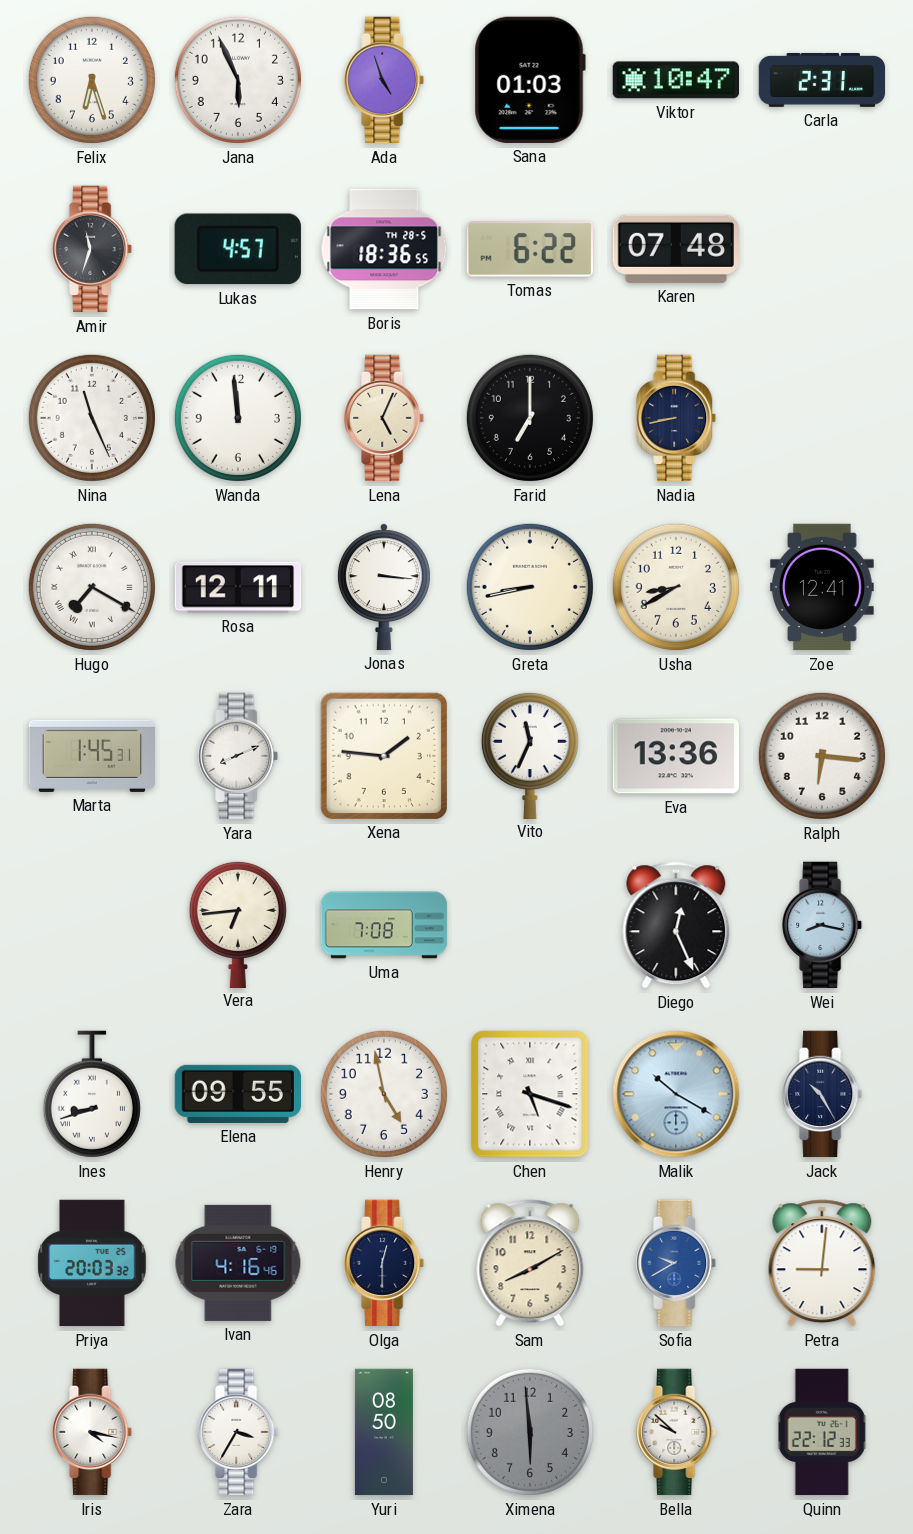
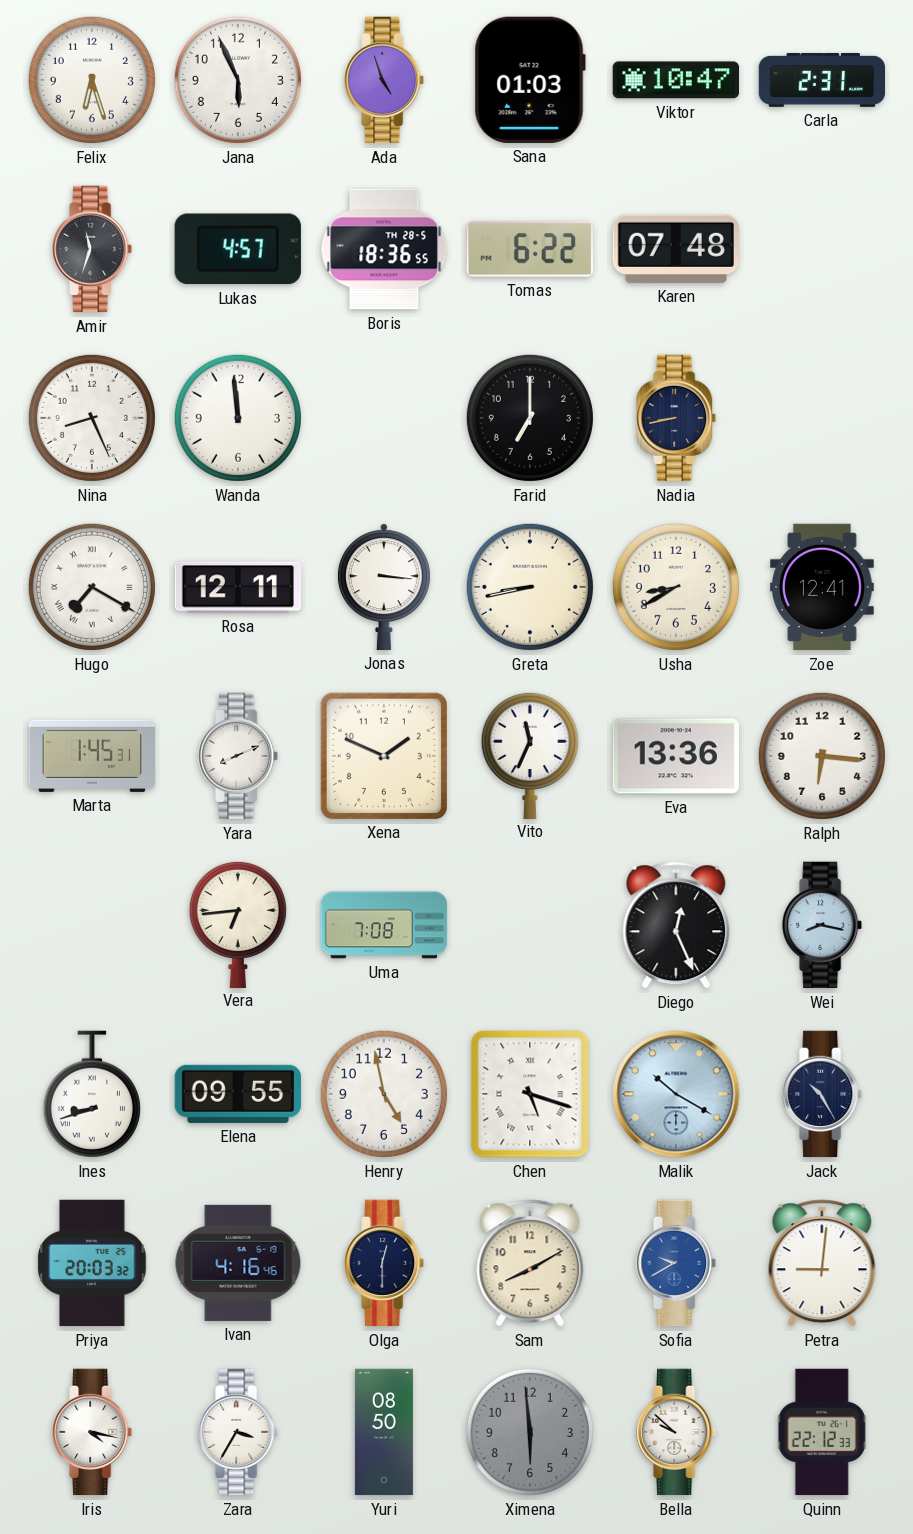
Nina: 11:26 -> 8:26 (92, 418)
Lena: 5:04 -> none (385, 418)
Xena: 1:46 -> 1:49 (384, 756)
